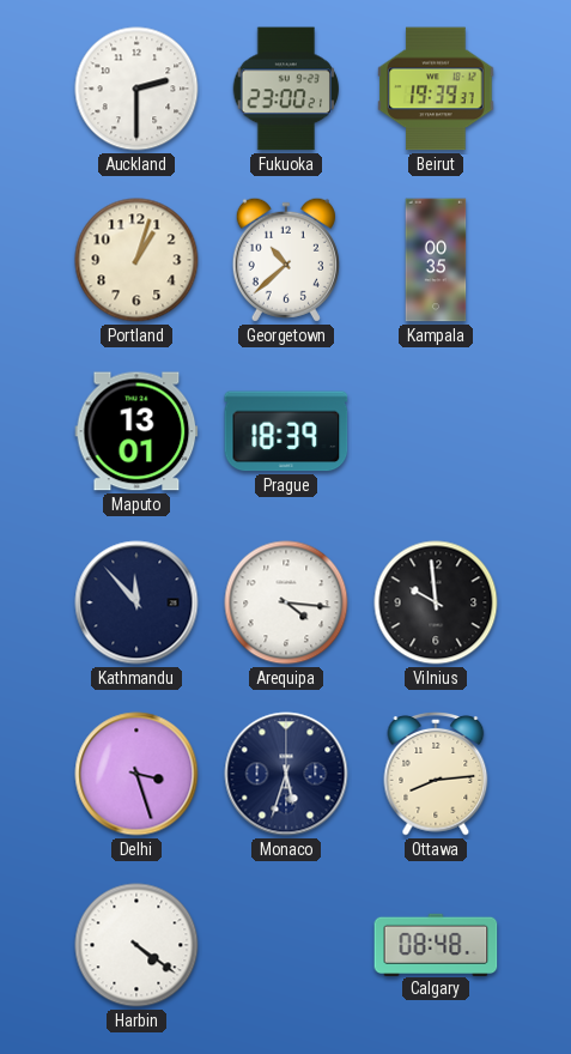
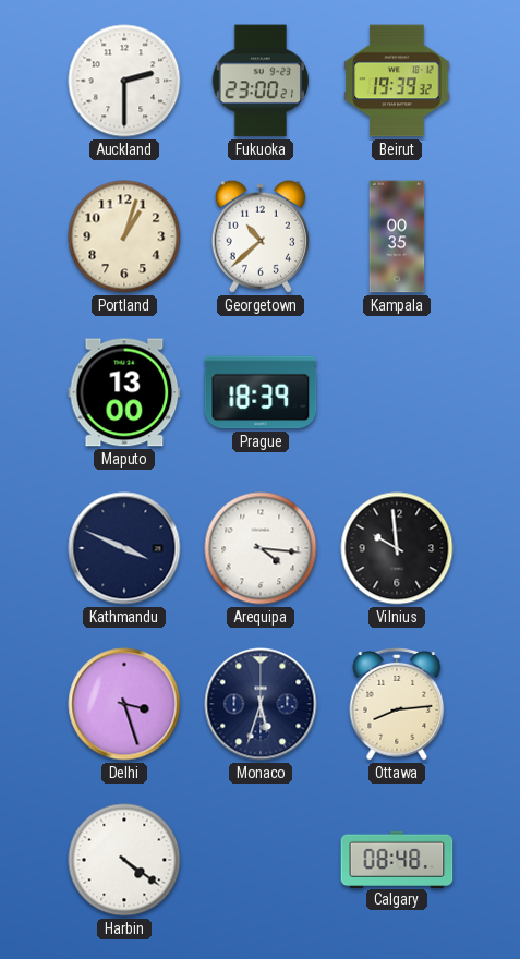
Beirut: 19:39:37 -> 19:39:32 (397, 81)
Maputo: 13:01 -> 13:00 (124, 392)
Kathmandu: 11:53 -> 3:49 (124, 548)
